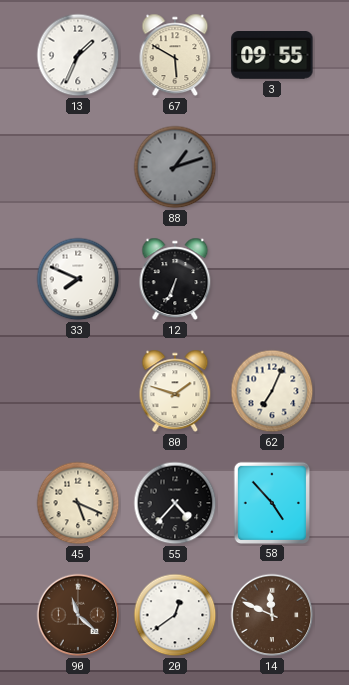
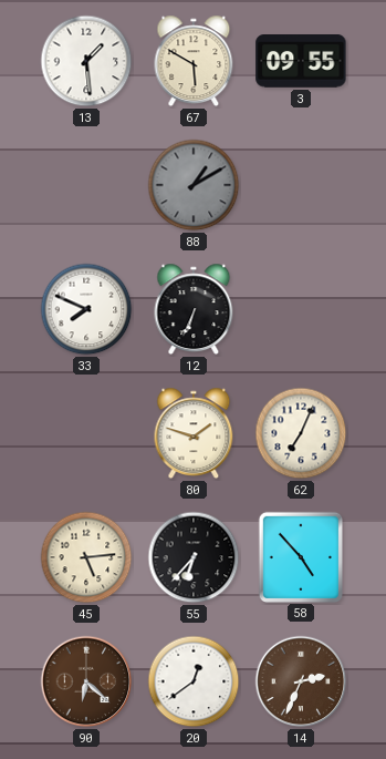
13: 1:34 -> 1:29 (86, 61)
88: 1:12 -> 1:10 (194, 185)
45: 5:19 -> 5:14 (86, 557)
55: 4:37 -> 6:37 (194, 557)
90: 11:22 -> 6:22 (86, 681)
14: 11:49 -> 2:34 (301, 681)
